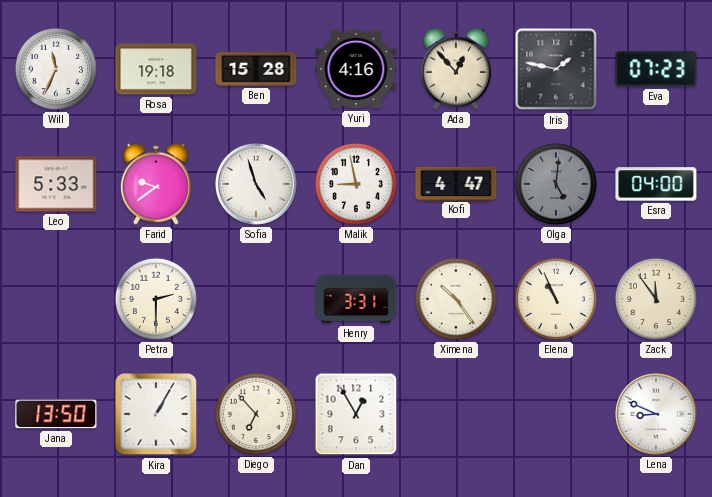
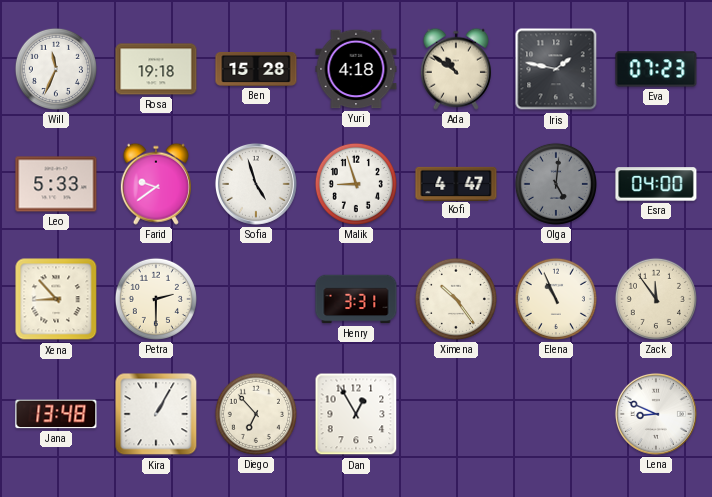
Yuri: 4:16 -> 4:18 (356, 69)
Ada: 12:53 -> 10:51 (456, 69)
Malik: 8:58 -> 8:57 (356, 184)
Xena: none -> 8:53 (56, 299)
Jana: 13:50 -> 13:48 (56, 414)
